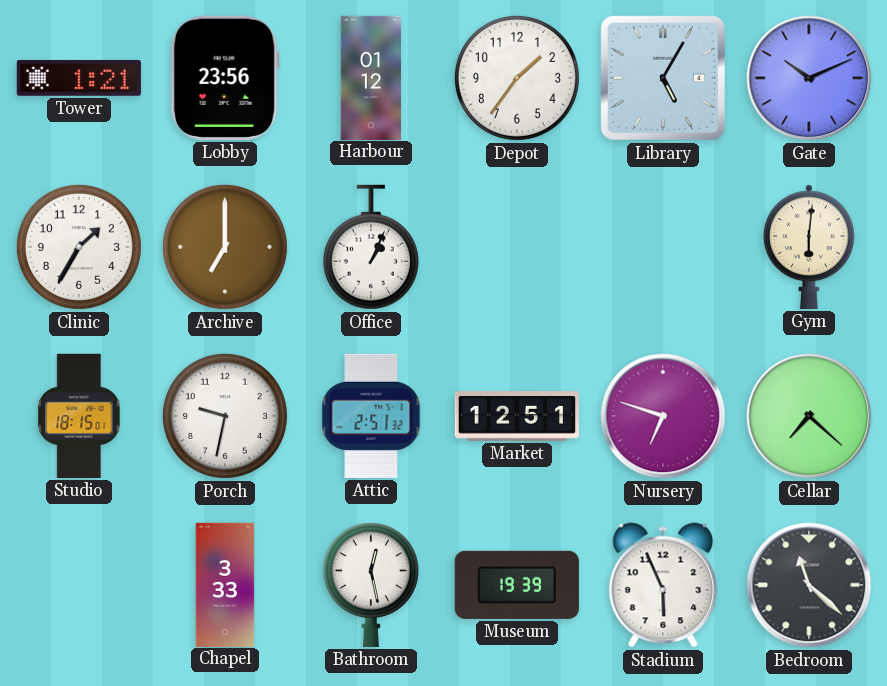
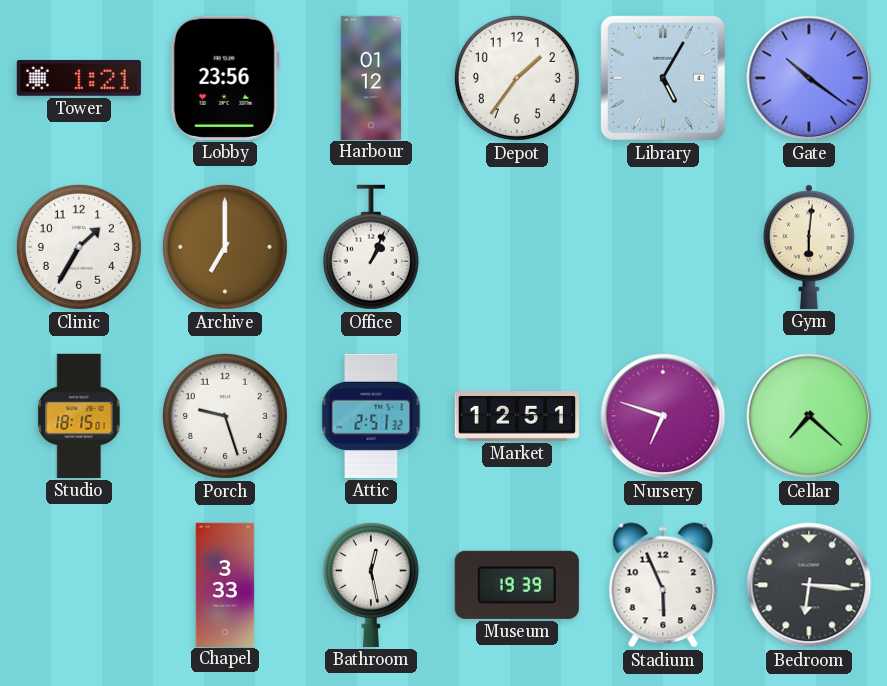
Gate: 10:11 -> 10:21 (809, 78)
Porch: 9:32 -> 9:27 (225, 416)
Bedroom: 11:22 -> 6:16 (809, 585)
